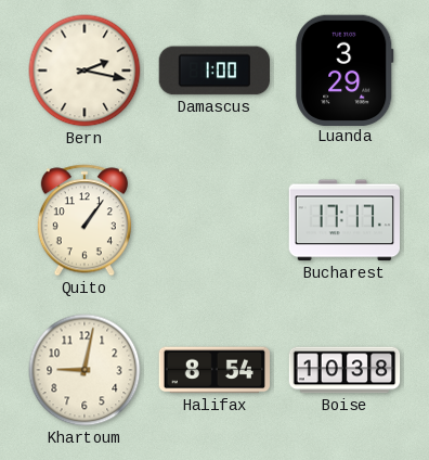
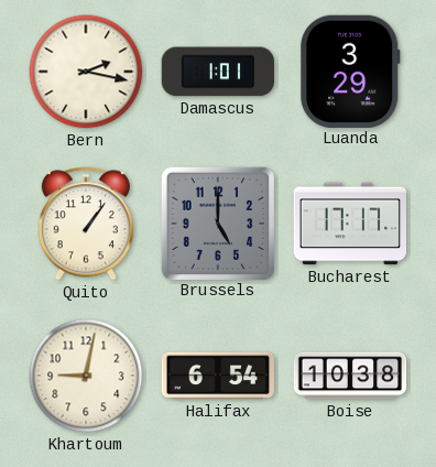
Damascus: 1:00 -> 1:01 (217, 72)
Brussels: none -> 5:00 (217, 222)
Halifax: 8:54 -> 6:54 (218, 376)
